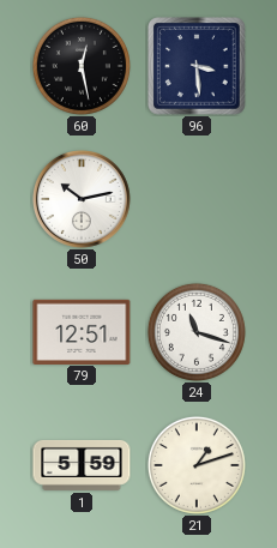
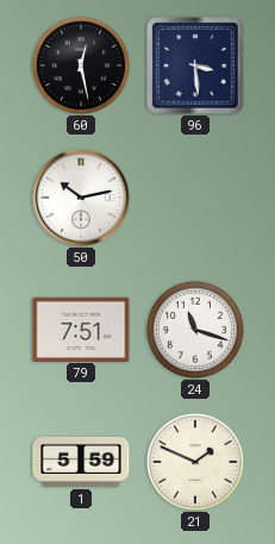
79: 12:51 -> 7:51 (81, 329)
21: 1:12 -> 1:49 (195, 462)
